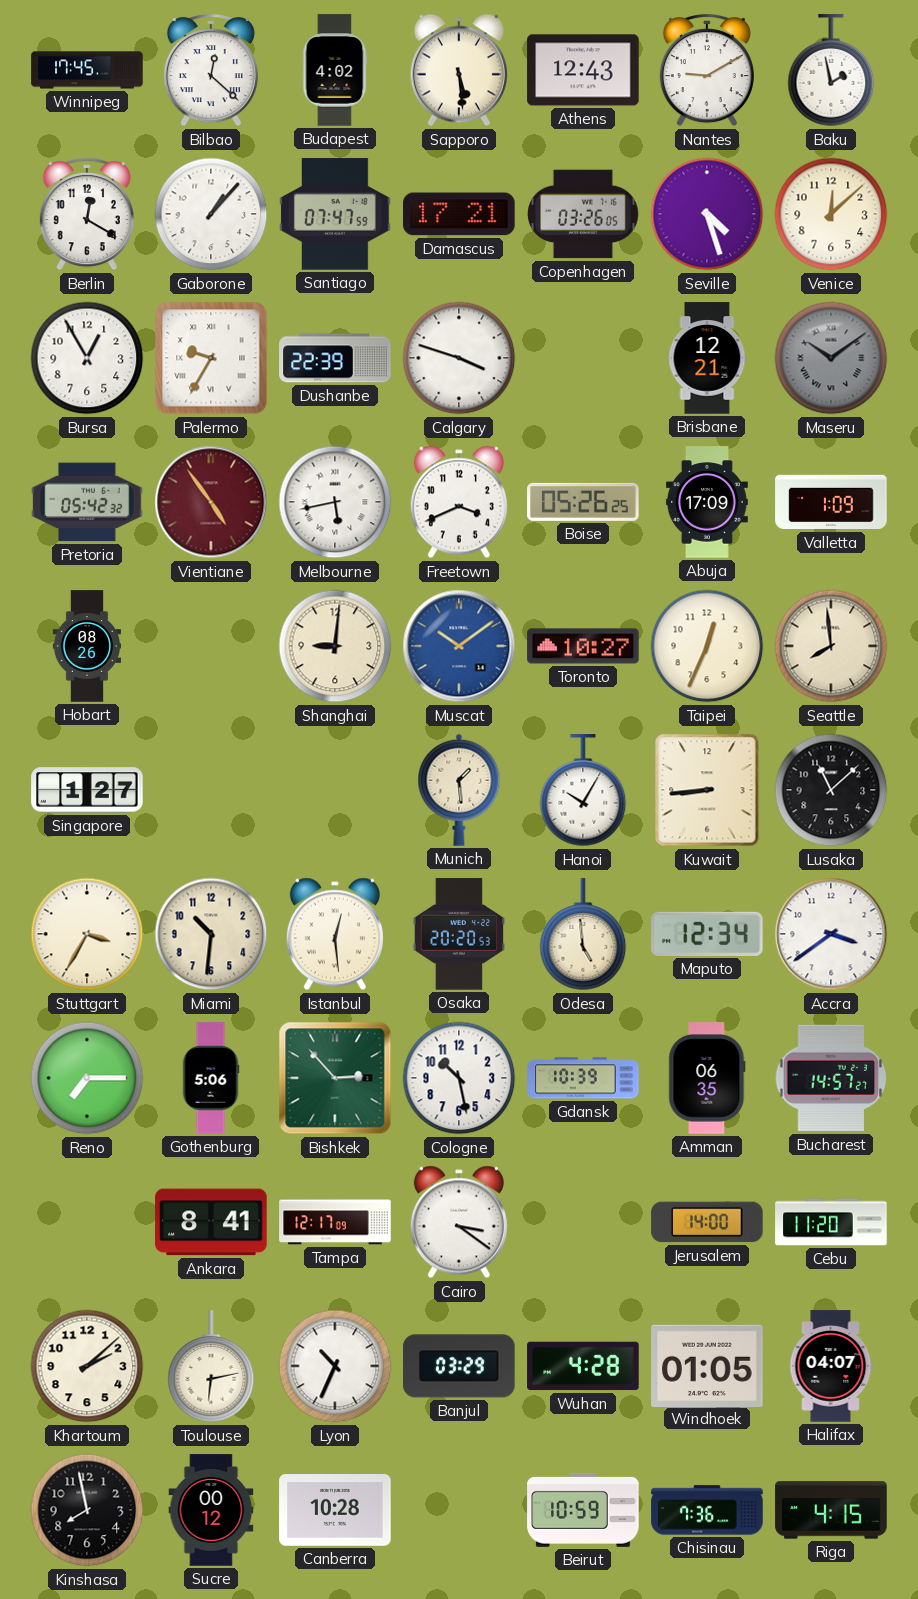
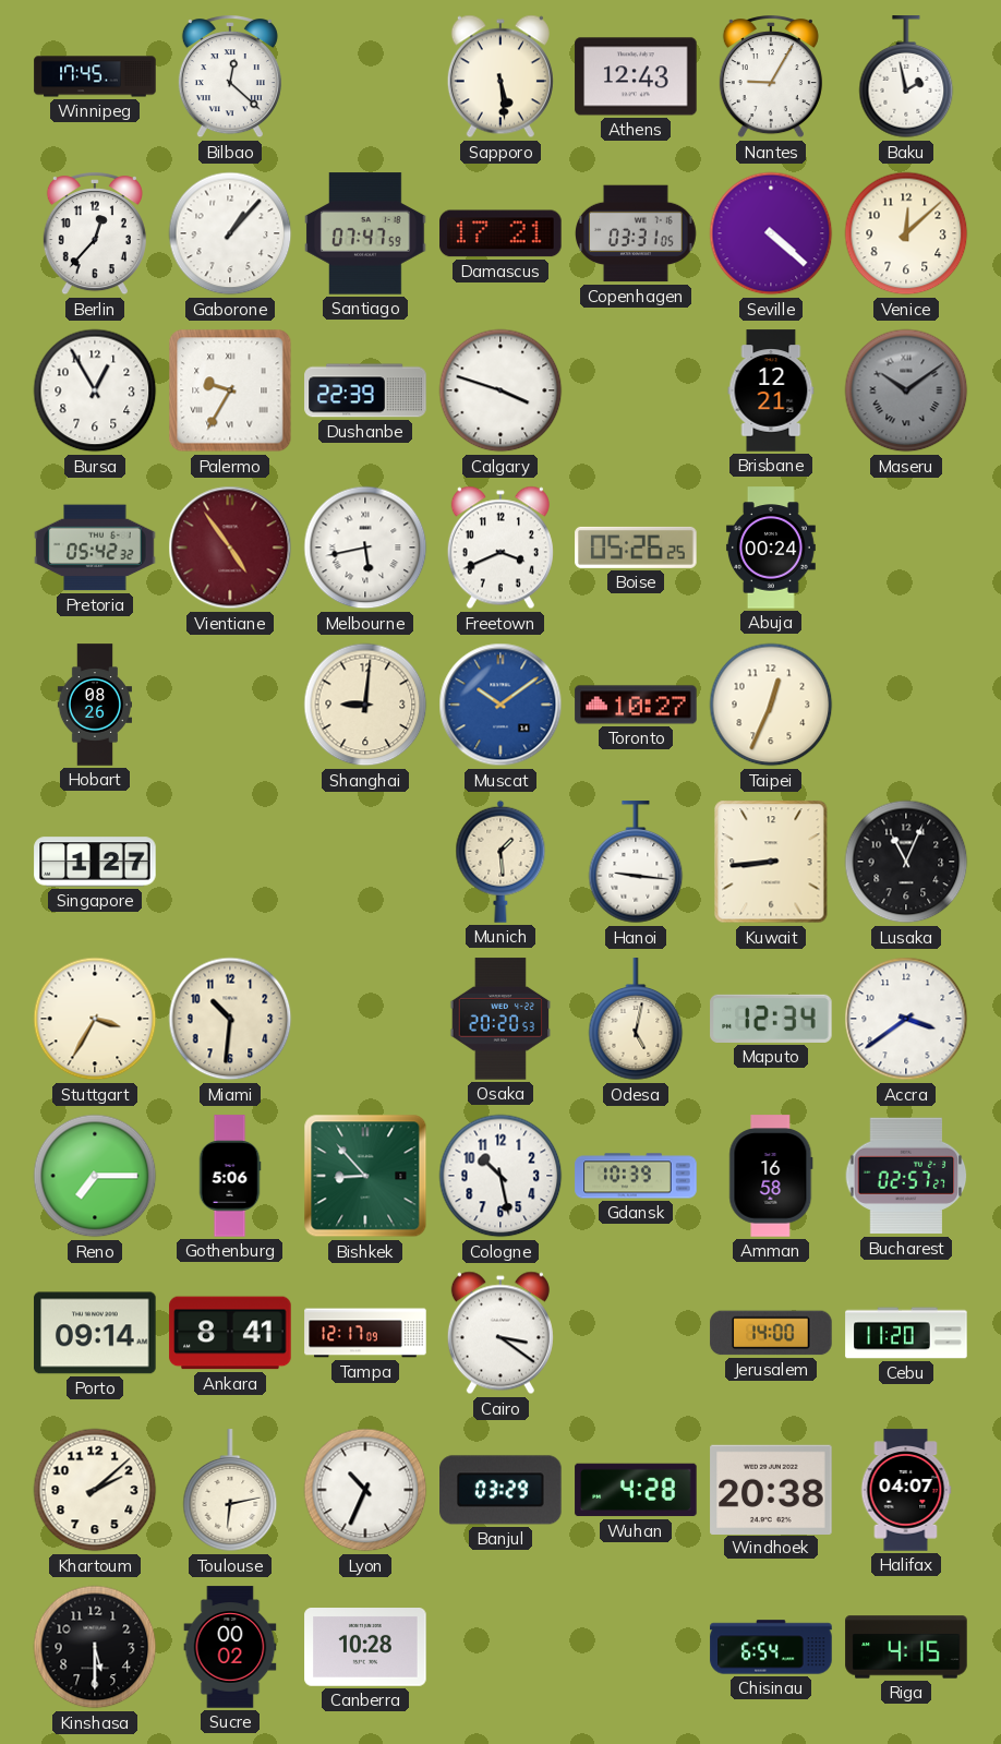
Budapest: 4:02 -> none (335, 70)
Nantes: 9:10 -> 9:05 (771, 77)
Berlin: 12:20 -> 12:37 (95, 234)
Copenhagen: 03:26 -> 03:31 (637, 233)
Seville: 4:27 -> 4:22 (771, 233)
Abuja: 17:09 -> 00:24 (771, 548)
Valletta: 1:09 -> none (831, 502)
Seattle: 7:59 -> none (831, 646)
Hanoi: 10:05 -> 9:16 (636, 863)
Lusaka: 11:08 -> 11:04 (906, 862)
Istanbul: 12:29 -> none (335, 934)
Odesa: 4:59 -> 5:02 (636, 1020)
Bishkek: 2:53 -> 8:53 (365, 1176)
Amman: 06:35 -> 16:58 (771, 1176)
Bucharest: 14:57 -> 02:57 (906, 1176)
Porto: none -> 09:14 (95, 1333)
Windhoek: 01:05 -> 20:38 (771, 1489)
Kinshasa: 7:58 -> 5:30 (95, 1647)
Sucre: 00:12 -> 00:02 (230, 1647)
Beirut: 10:59 -> none (583, 1510)
Chisinau: 7:36 -> 6:54 (771, 1647)
